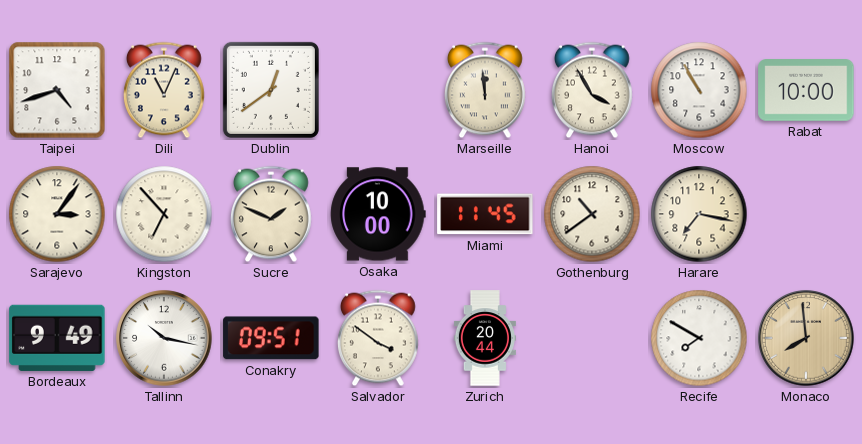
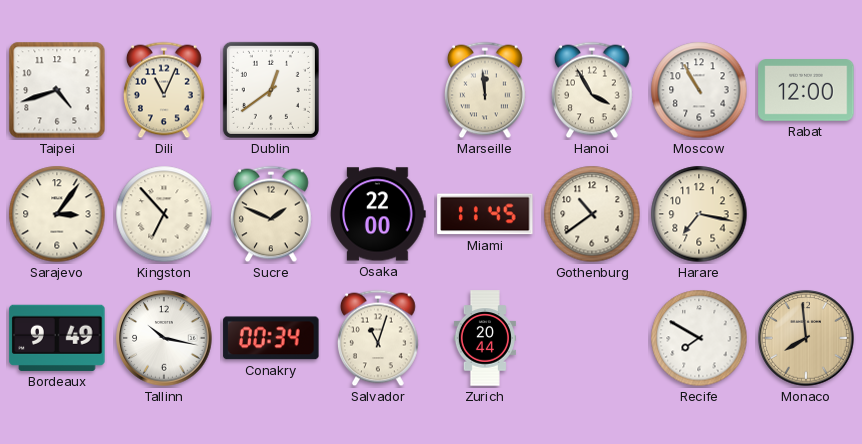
Rabat: 10:00 -> 12:00 (806, 91)
Osaka: 10:00 -> 22:00 (378, 214)
Conakry: 09:51 -> 00:34 (271, 338)
Salvador: 3:51 -> 11:03 (378, 338)
